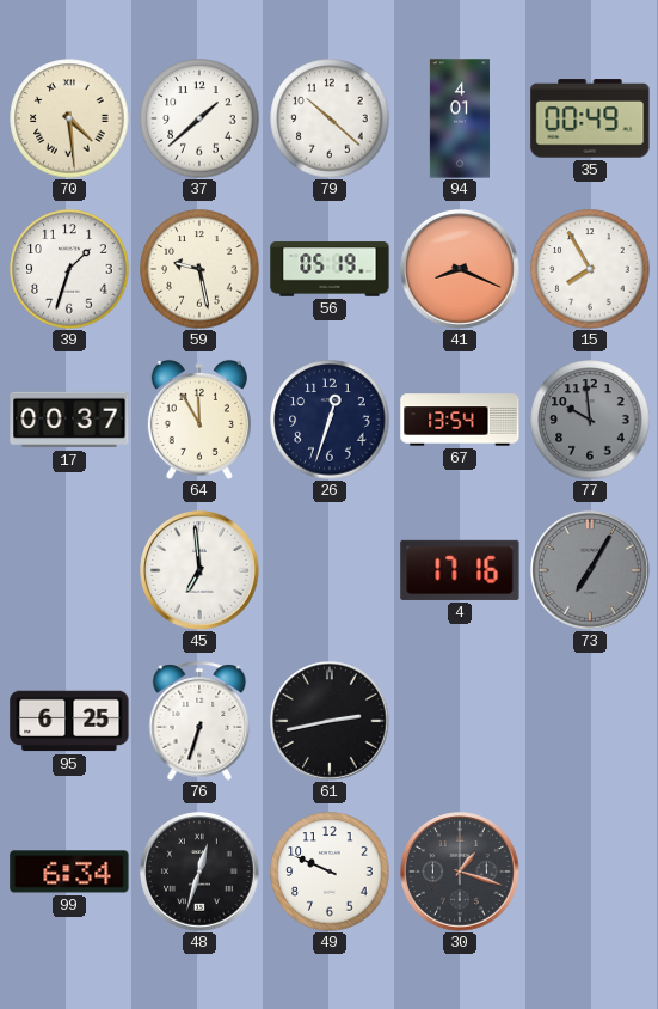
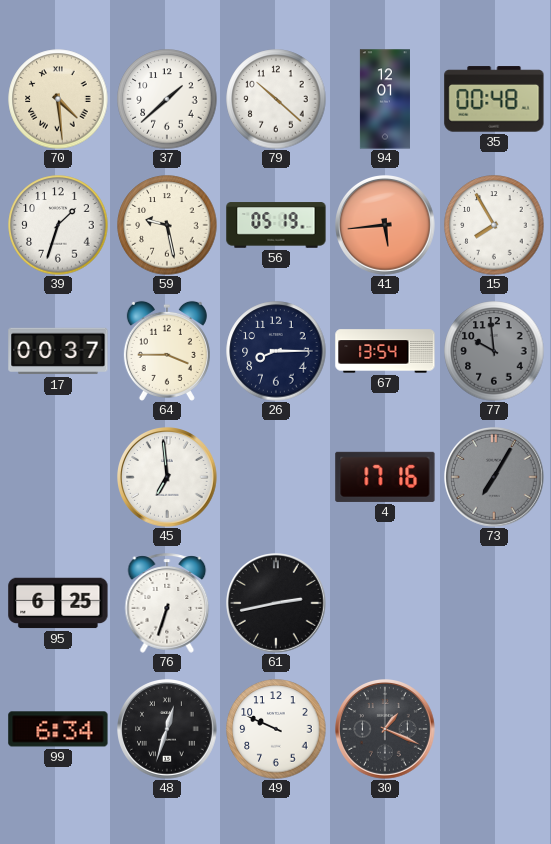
94: 4:01 -> 12:01 (385, 99)
35: 00:49 -> 00:48 (494, 99)
41: 8:19 -> 5:44 (386, 226)
64: 11:55 -> 3:45 (167, 351)
26: 12:33 -> 8:15 (276, 351)
30: 1:18 -> 1:19 (386, 730)
